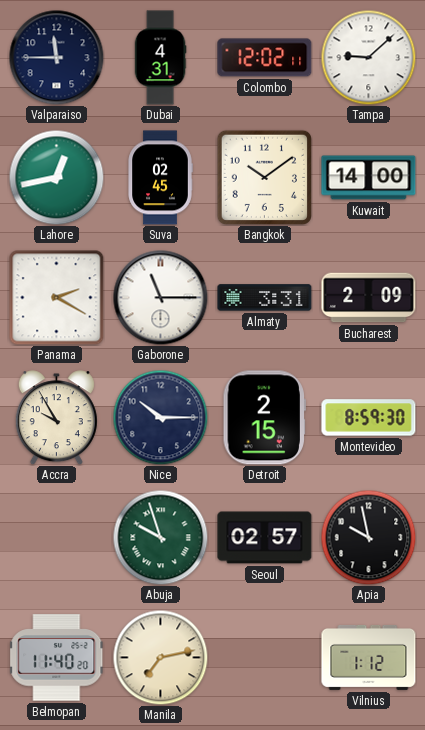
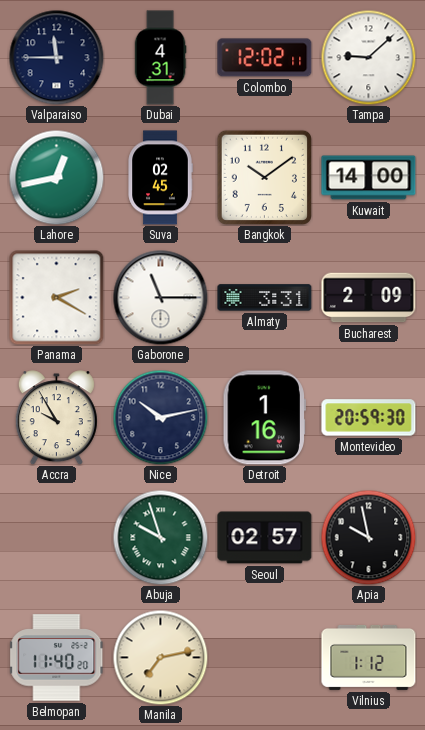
Nice: 10:15 -> 10:13 (160, 417)
Detroit: 2:15 -> 1:16 (264, 418)
Montevideo: 8:59 -> 20:59 (369, 418)
